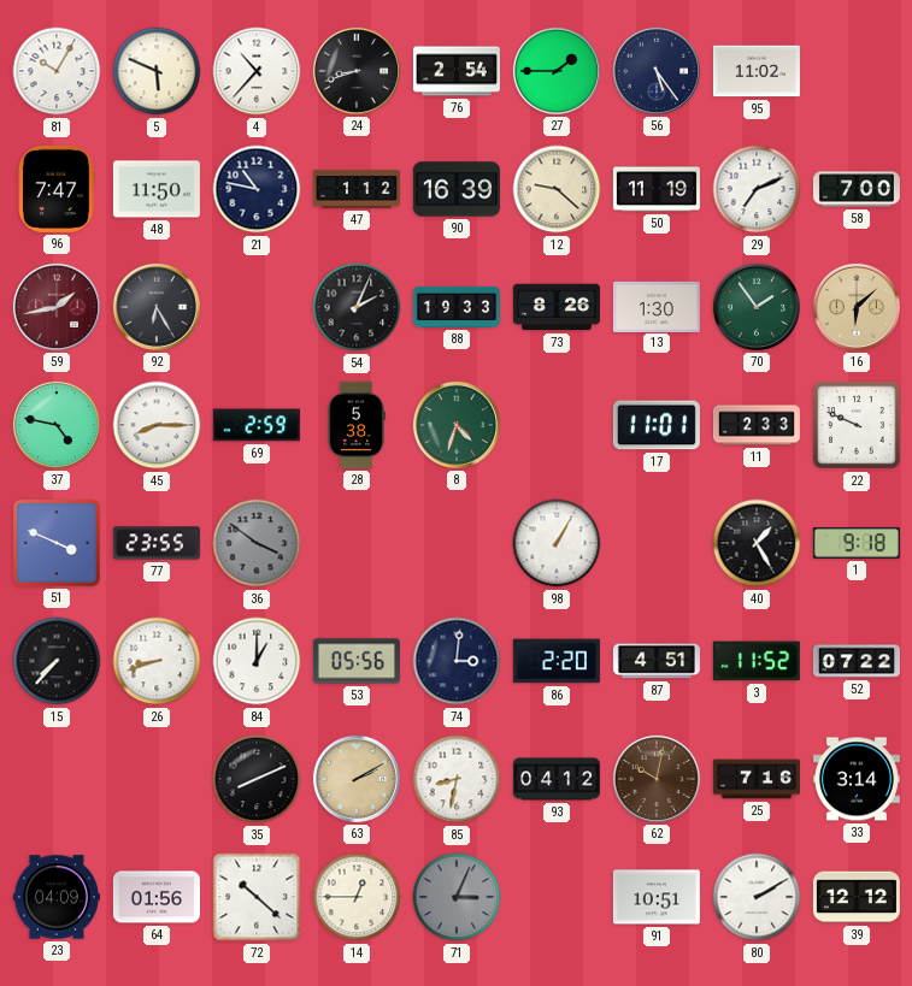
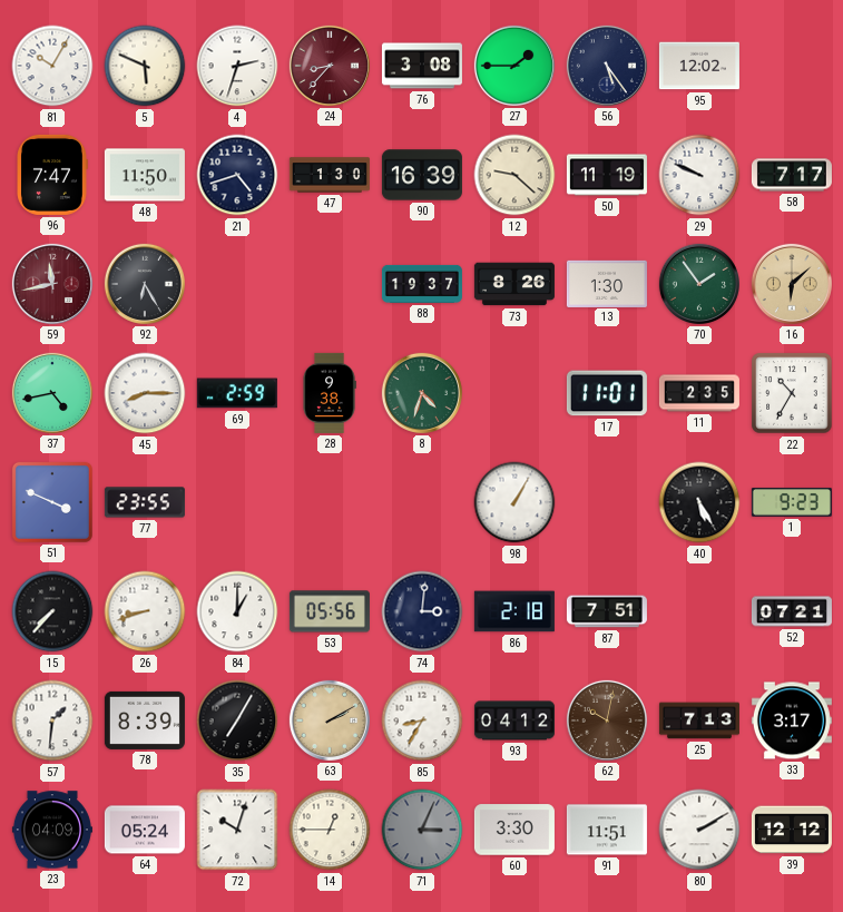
4: 10:37 -> 2:33 (237, 66)
24: 8:42 -> 8:37 (330, 66)
24 dial: black -> burgundy (330, 66)
76: 2:54 -> 3:08 (422, 66)
95: 11:02 -> 12:02 (699, 66)
21: 10:47 -> 4:42 (237, 175)
47: 1:12 -> 1:30 (330, 175)
29: 7:11 -> 9:49 (699, 175)
58: 7:00 -> 7:17 (792, 175)
59: 1:43 -> 11:43 (52, 284)
54: 2:04 -> none (357, 307)
88: 19:33 -> 19:37 (422, 284)
37: 4:47 -> 4:43 (52, 393)
28: 5:38 -> 9:38 (330, 393)
11: 2:33 -> 2:35 (699, 393)
22: 9:49 -> 10:35 (792, 393)
36: 3:51 -> none (257, 543)
40: 1:25 -> 5:25 (699, 502)
1: 9:18 -> 9:23 (792, 502)
86: 2:20 -> 2:18 (514, 611)
87: 4:51 -> 7:51 (607, 611)
3: 11:52 -> none (757, 661)
52: 07:22 -> 07:21 (792, 611)
57: none -> 1:31 (52, 720)
78: none -> 8:39 (145, 720)
35: 8:11 -> 7:05 (237, 720)
85: 8:32 -> 8:35 (422, 720)
25: 7:16 -> 7:13 (699, 720)
33: 3:14 -> 3:17 (792, 720)
64: 01:56 -> 05:24 (145, 830)
72: 10:22 -> 10:03 (237, 830)
60: none -> 3:30 (514, 830)
91: 10:51 -> 11:51 (607, 830)
